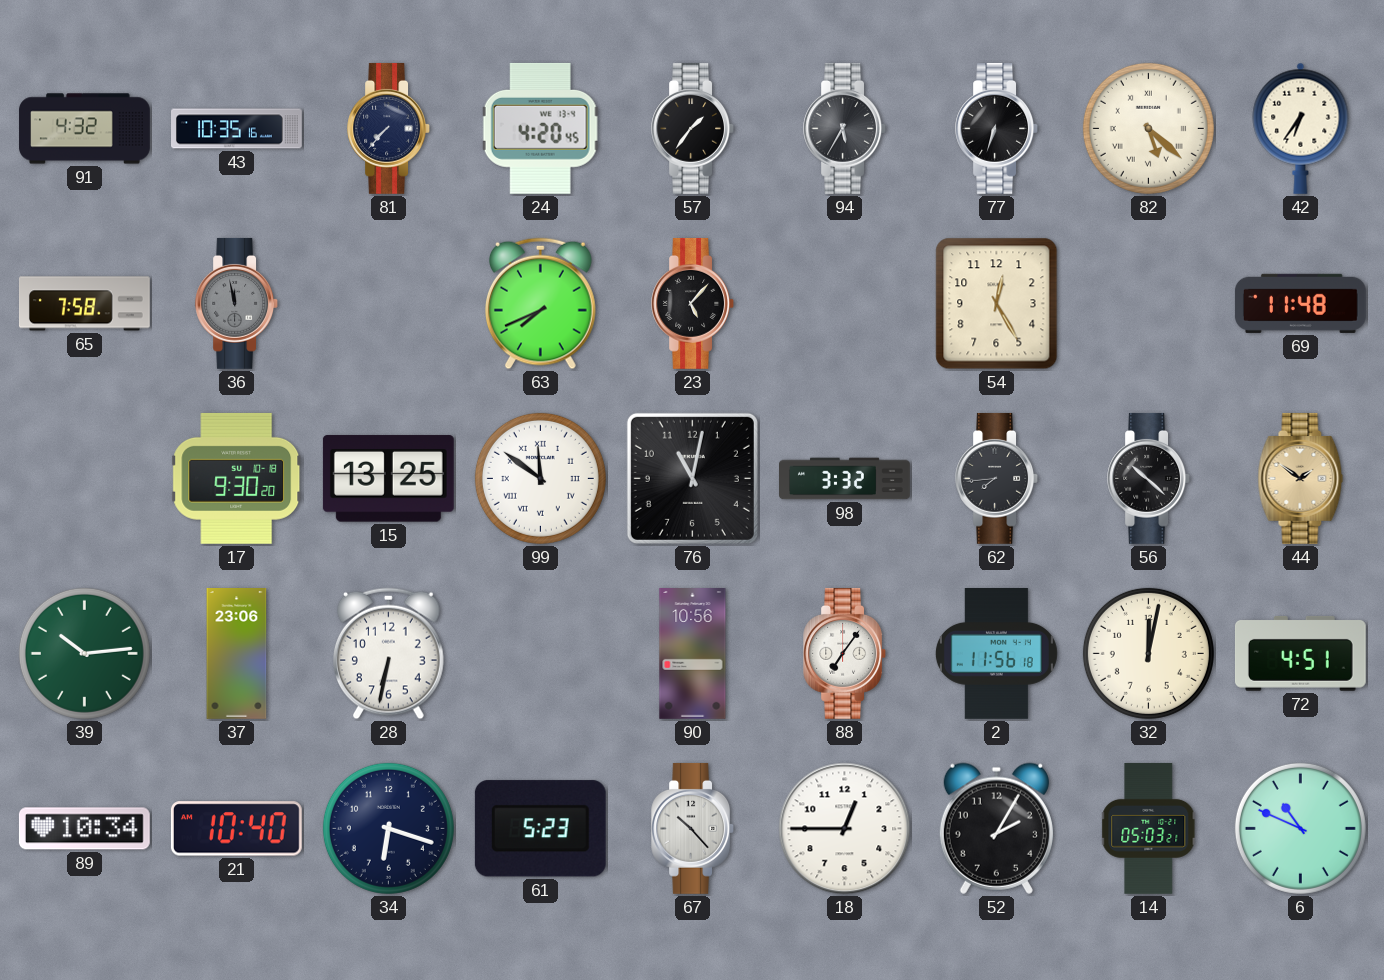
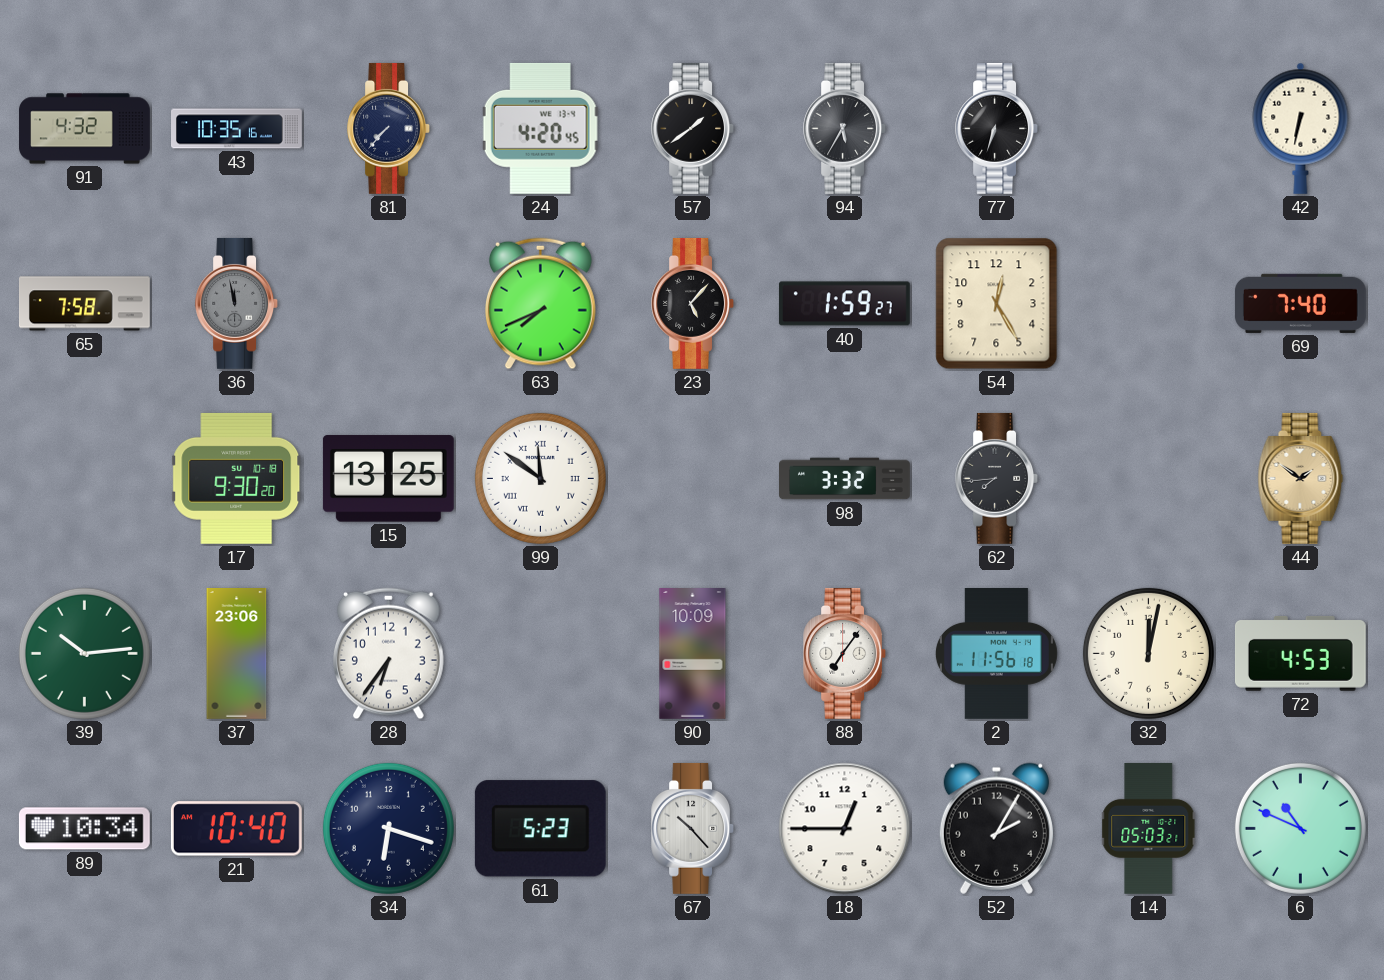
57: 1:36 -> 1:39 (693, 128)
82: 5:22 -> none (1148, 128)
42: 6:36 -> 6:32 (1301, 128)
40: none -> 1:59 (844, 304)
69: 11:48 -> 7:40 (1300, 303)
76: 11:02 -> none (692, 478)
56: 10:22 -> none (1149, 478)
28: 6:32 -> 6:36 (388, 654)
90: 10:56 -> 10:09 (693, 654)
72: 4:51 -> 4:53 (1300, 653)
